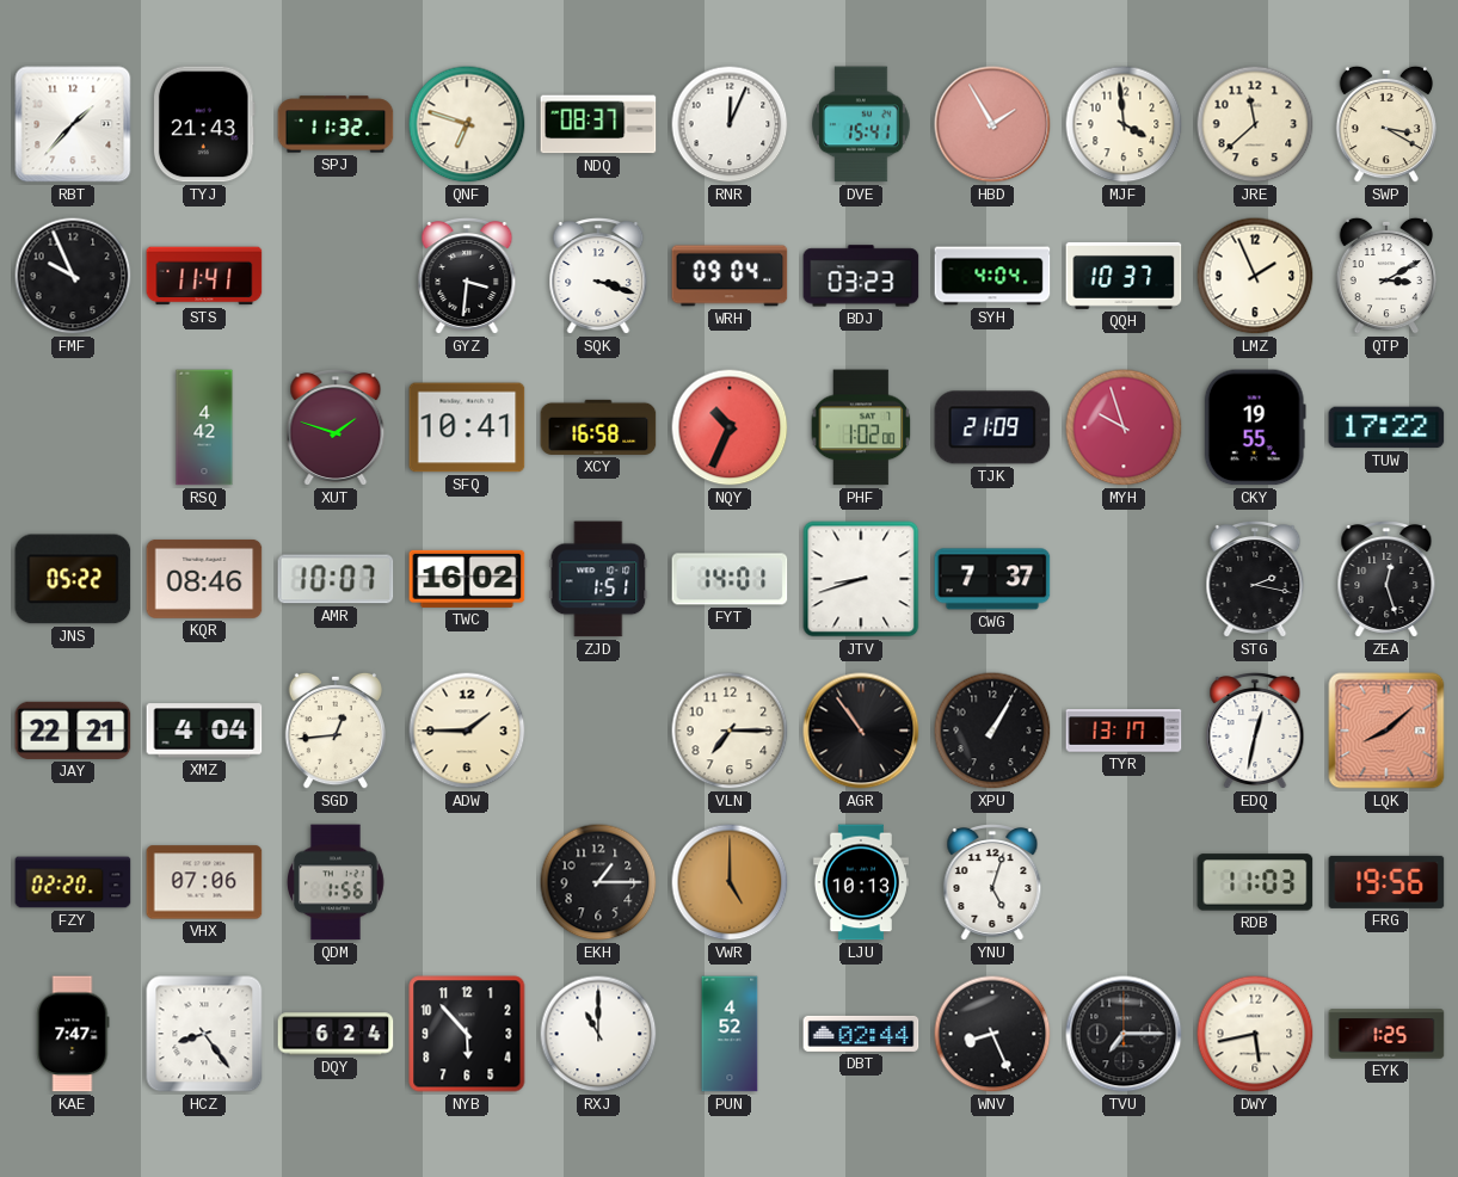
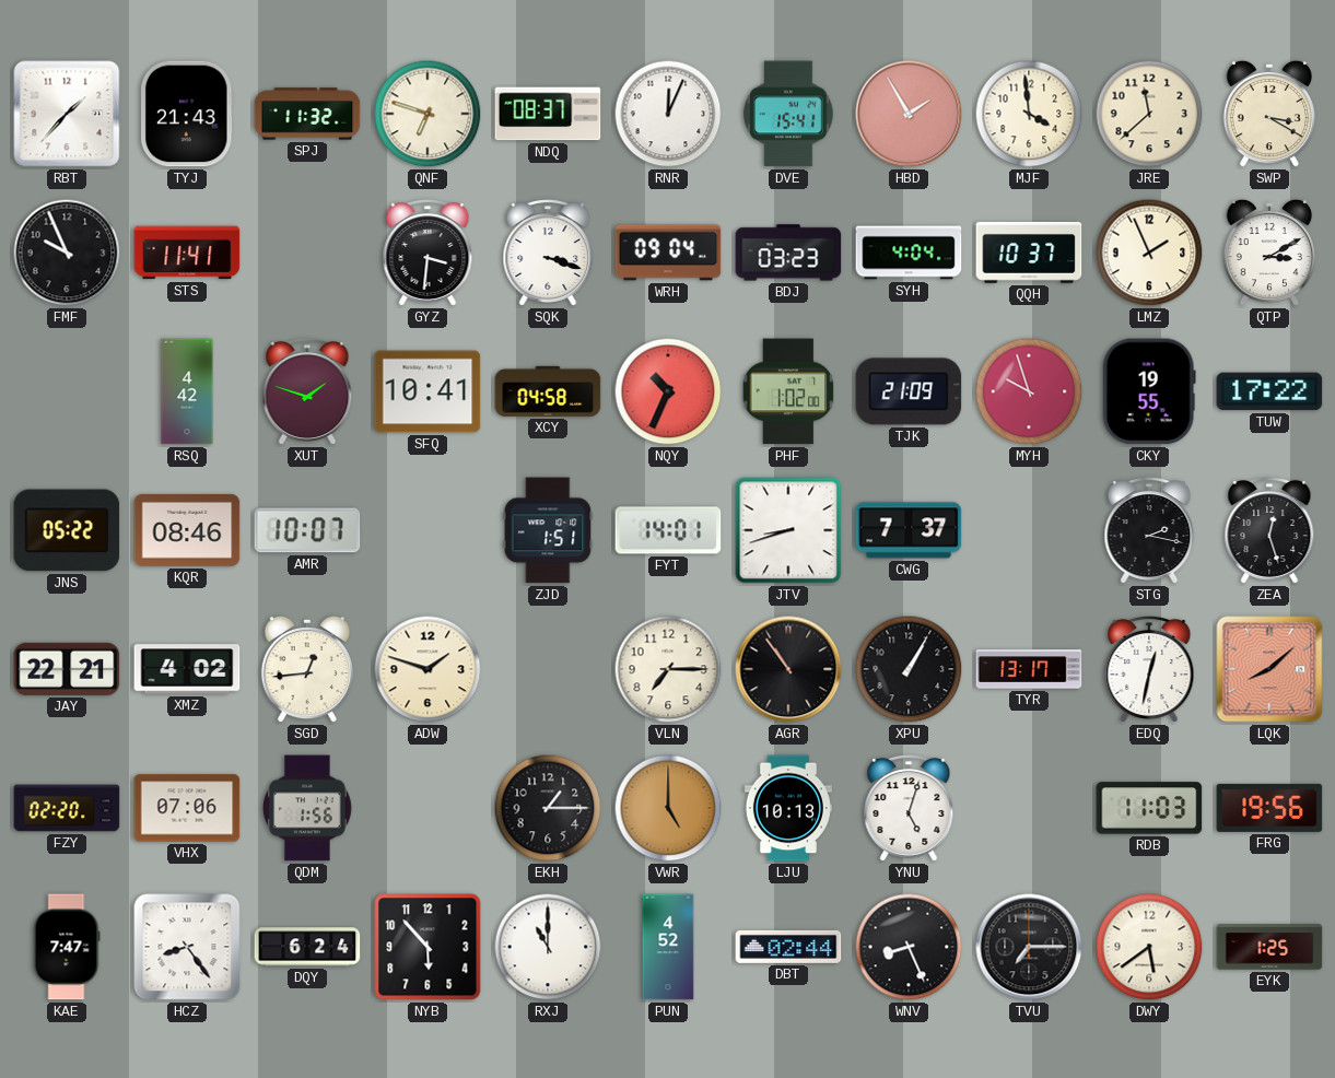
XCY: 16:58 -> 04:58 (548, 391)
TWC: 16:02 -> none (467, 579)
XMZ: 4:04 -> 4:02 (187, 669)
ADW: 1:45 -> 1:48 (428, 669)
DWY: 5:43 -> 5:39 (1149, 947)
